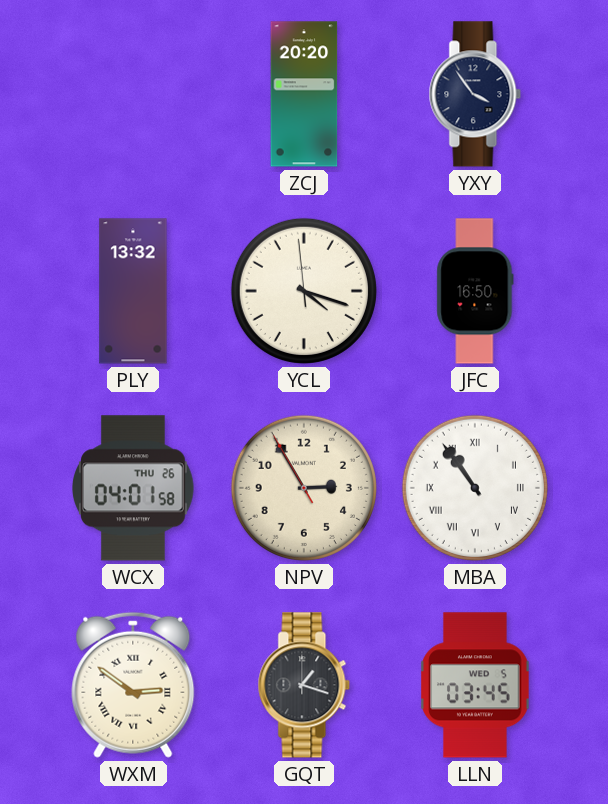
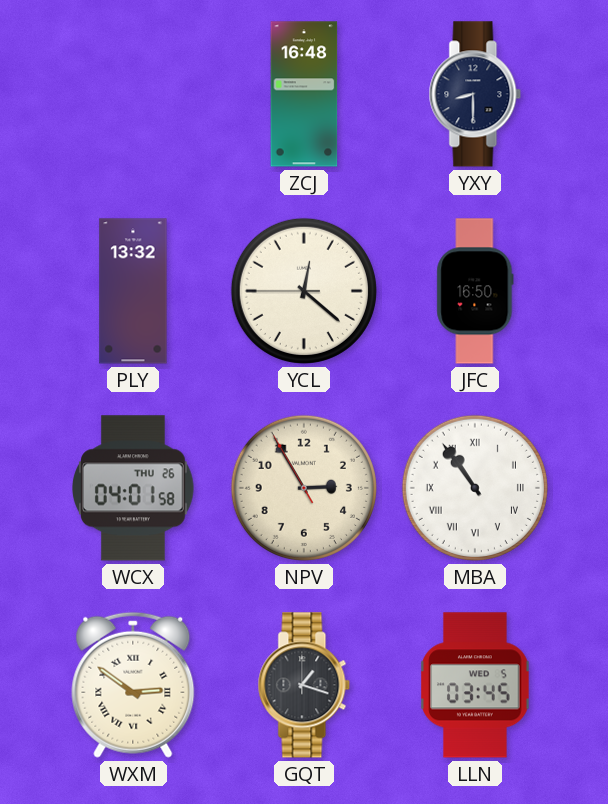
ZCJ: 20:20 -> 16:48 (304, 94)
YXY: 3:54 -> 8:30 (475, 94)
YCL: 4:17 -> 12:21 (304, 291)
